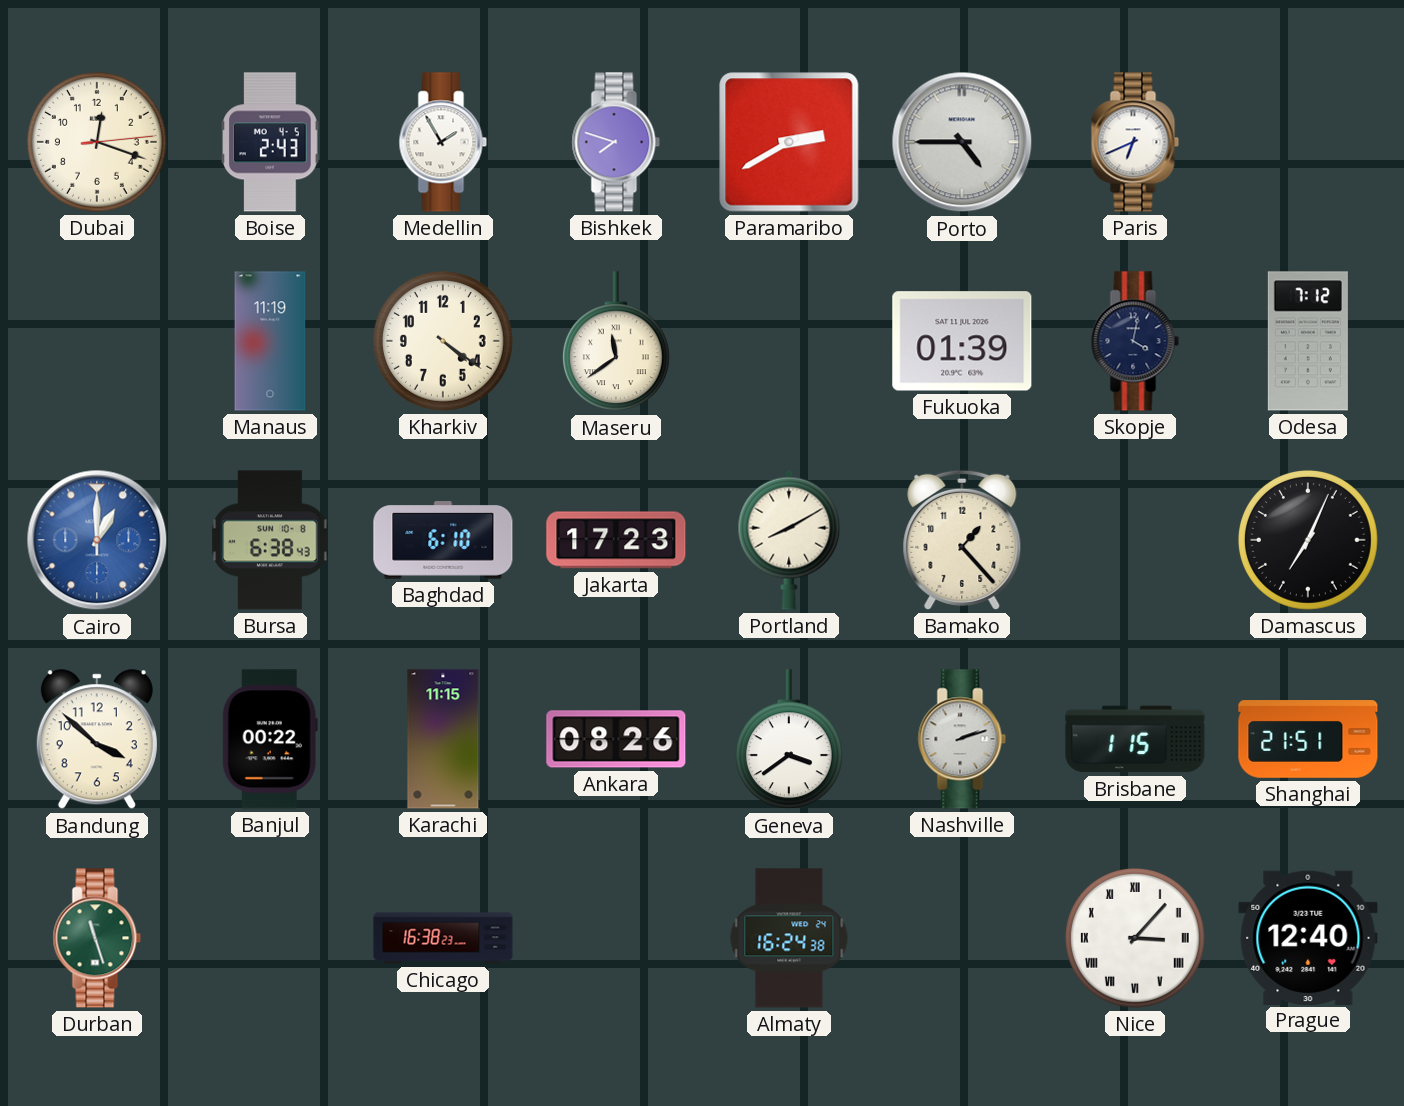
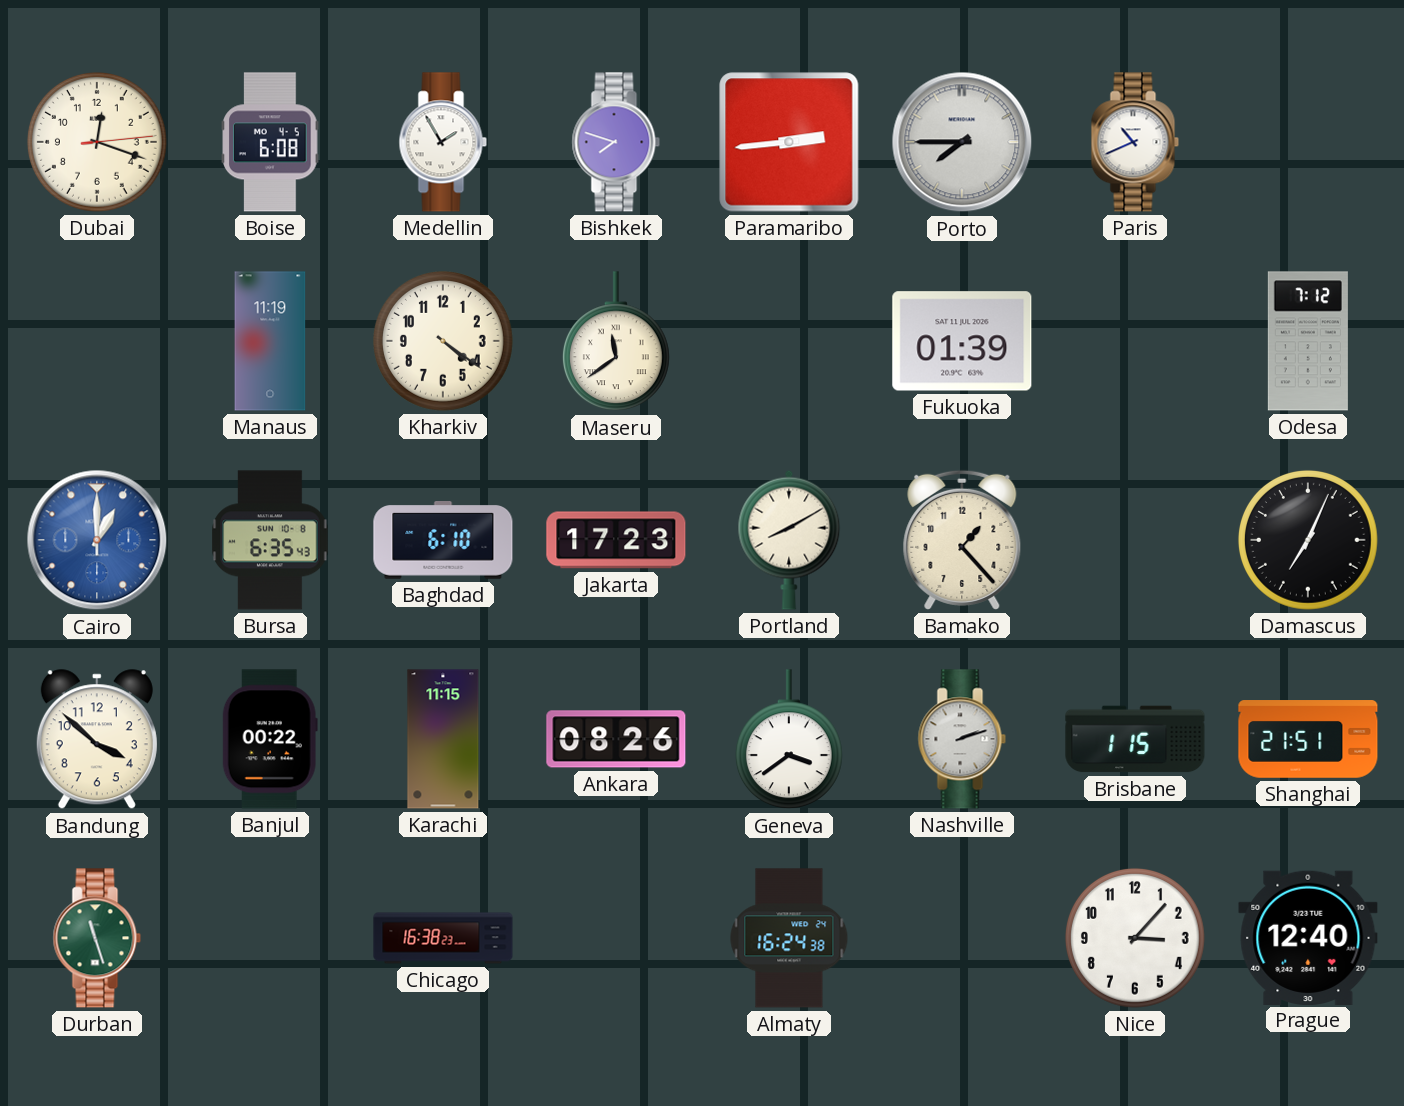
Boise: 2:43 -> 6:08 (270, 142)
Paramaribo: 2:40 -> 2:44 (789, 142)
Porto: 4:45 -> 7:45 (962, 142)
Paris: 6:41 -> 10:41 (1135, 142)
Skopje: 4:02 -> none (1135, 341)
Bursa: 6:38 -> 6:35 (270, 540)
Nice numerals: Roman -> Arabic (1135, 938)
